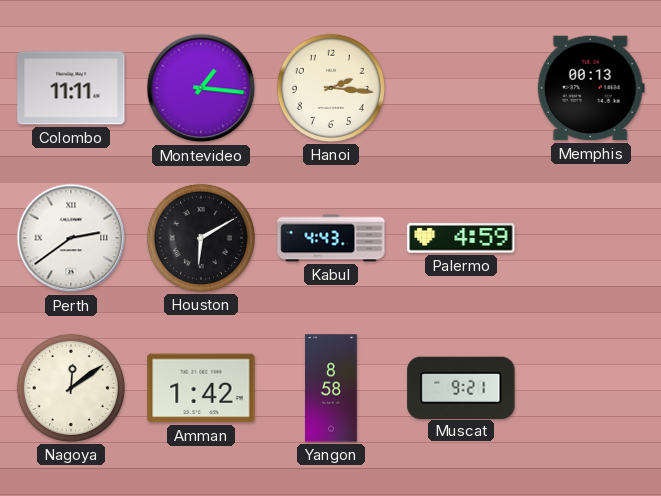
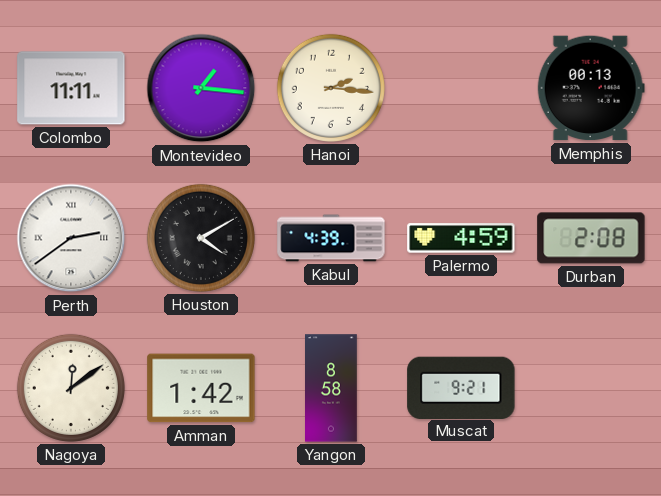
Houston: 6:10 -> 4:10 (201, 238)
Kabul: 4:43 -> 4:39 (331, 238)
Durban: none -> 2:08 (591, 238)
